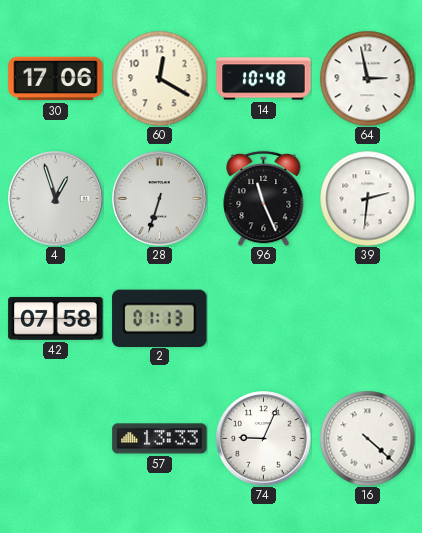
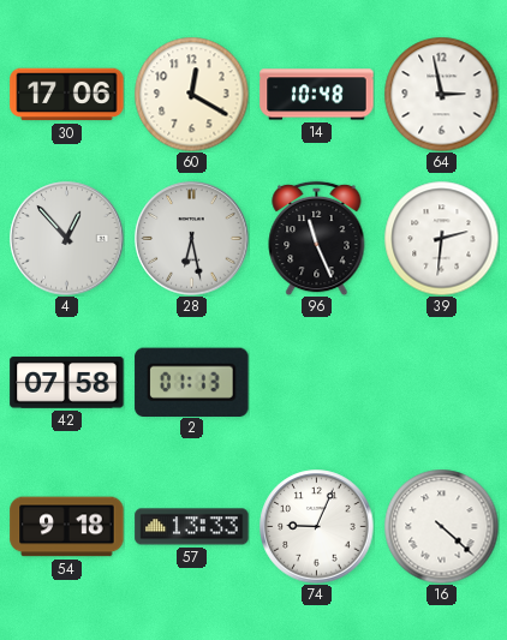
4: 12:57 -> 12:53 (67, 239)
28: 6:33 -> 6:28 (192, 239)
54: none -> 9:18 (67, 527)
